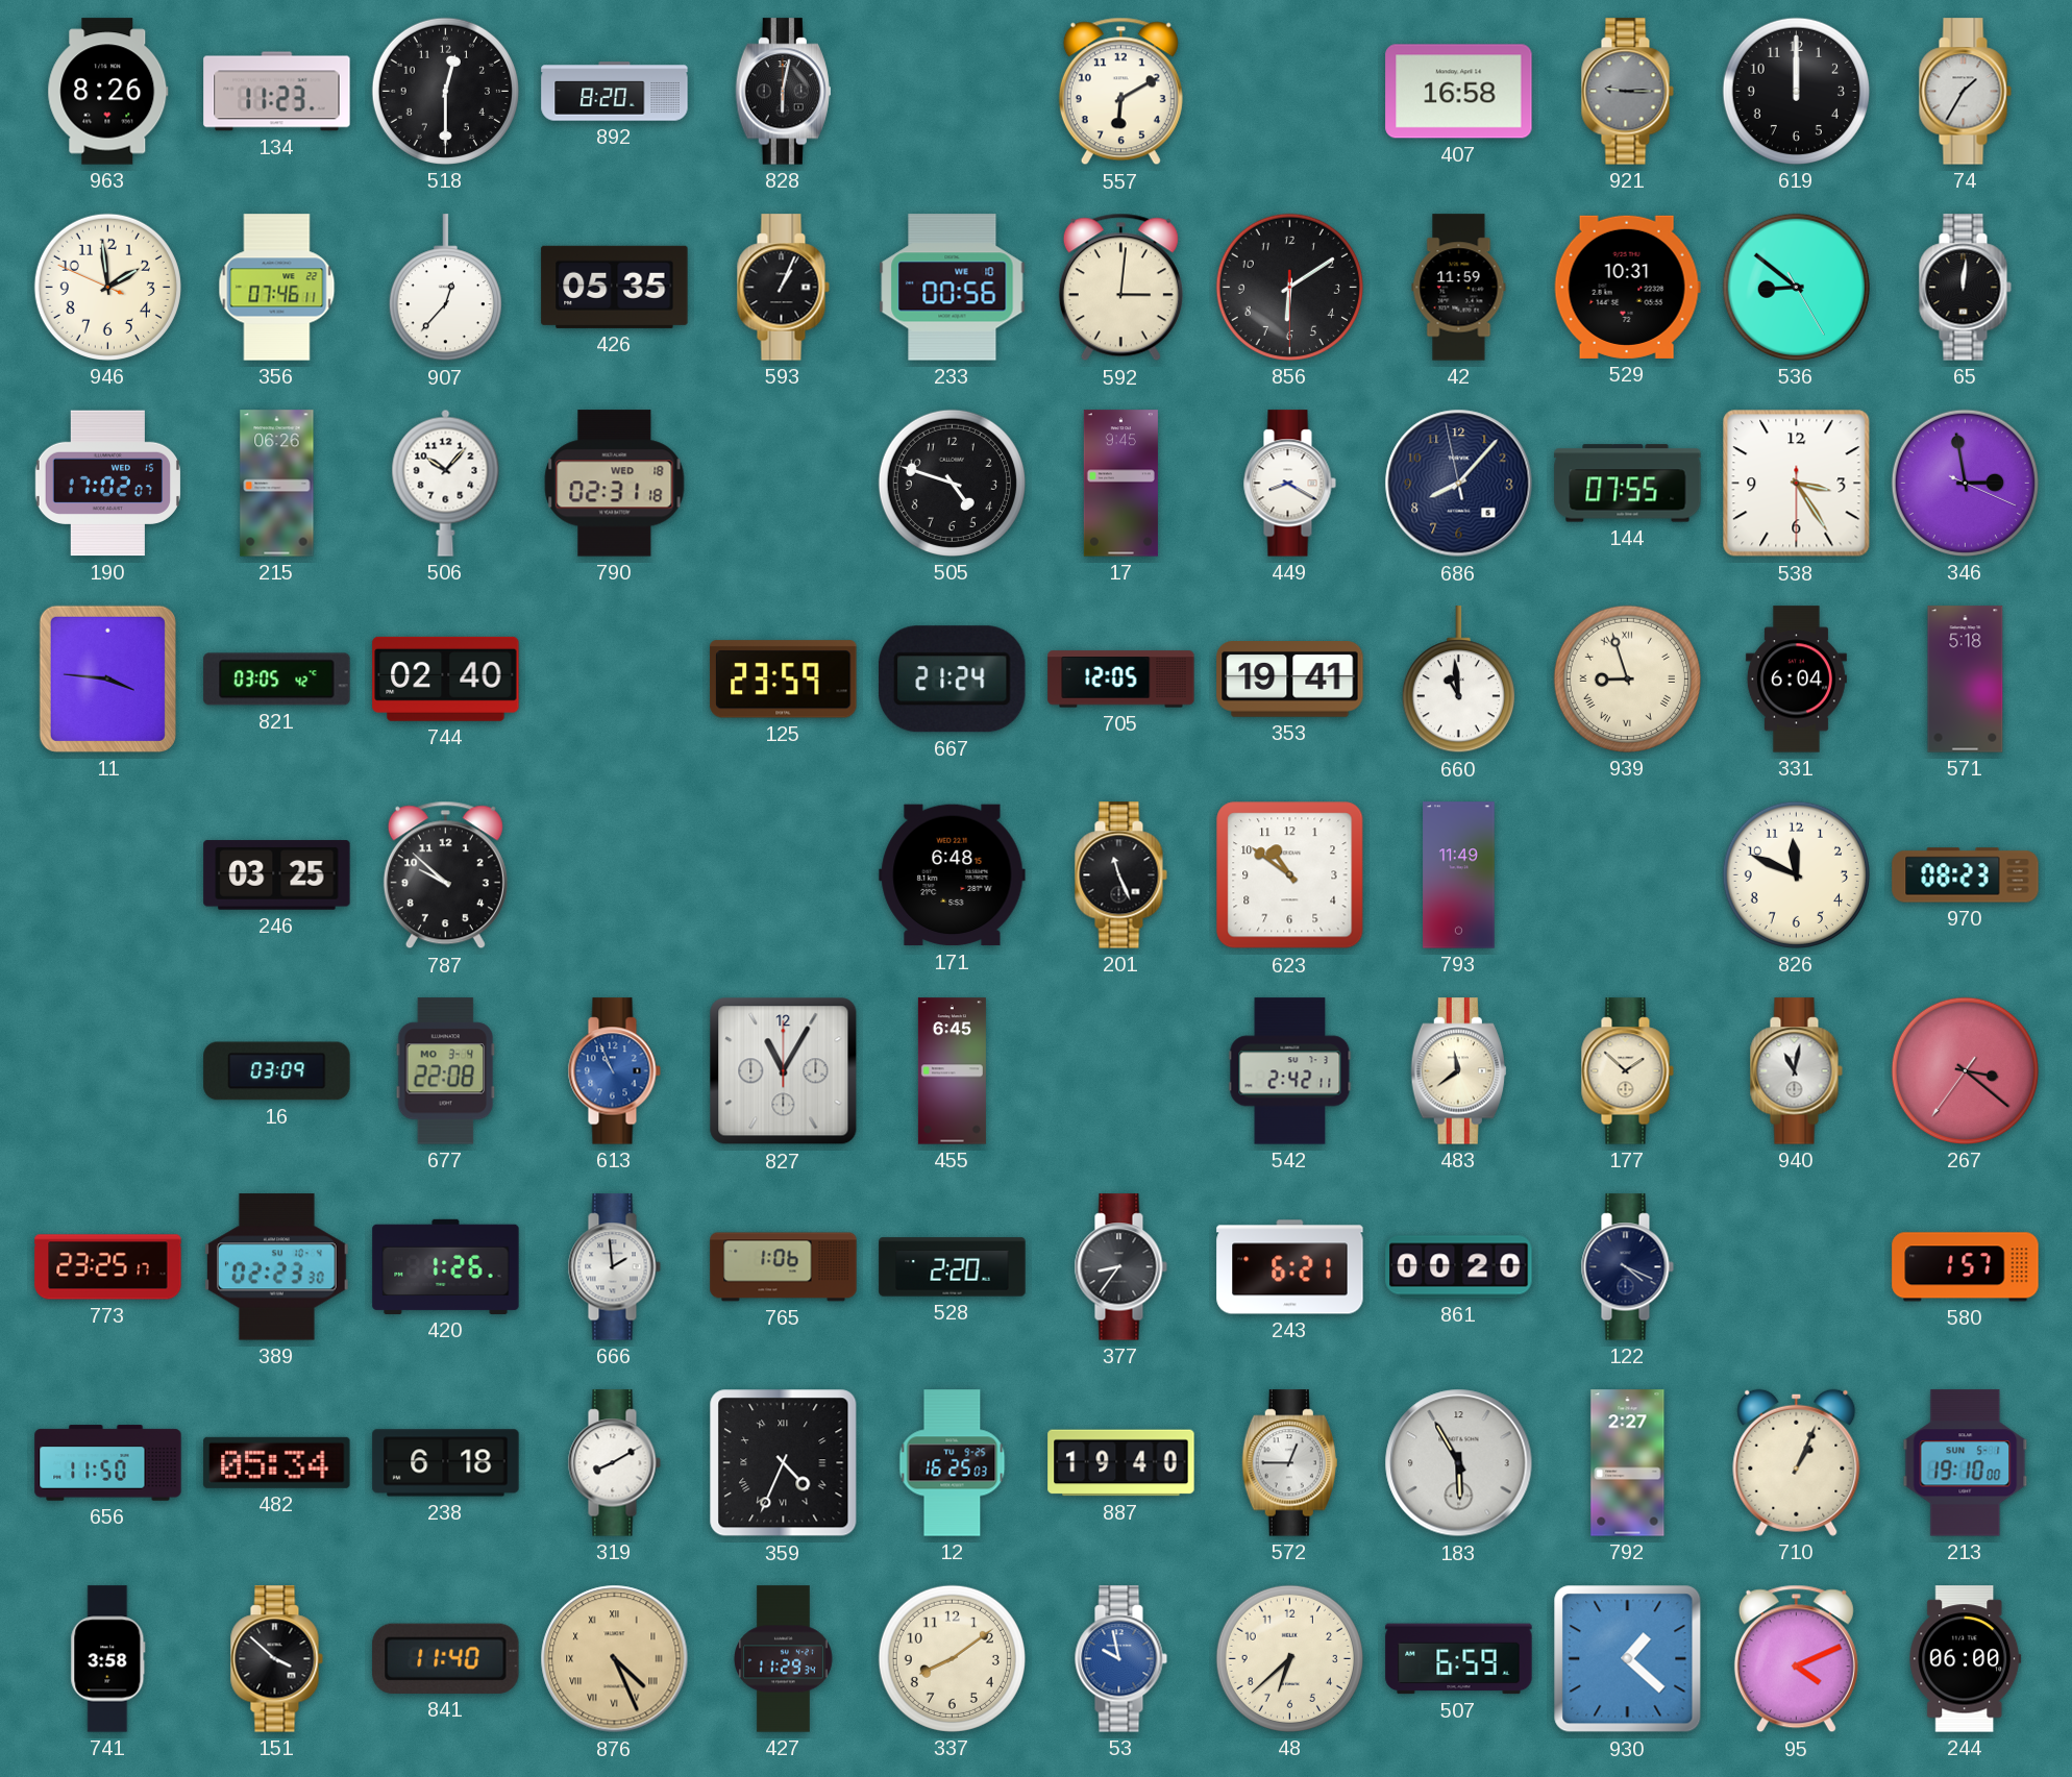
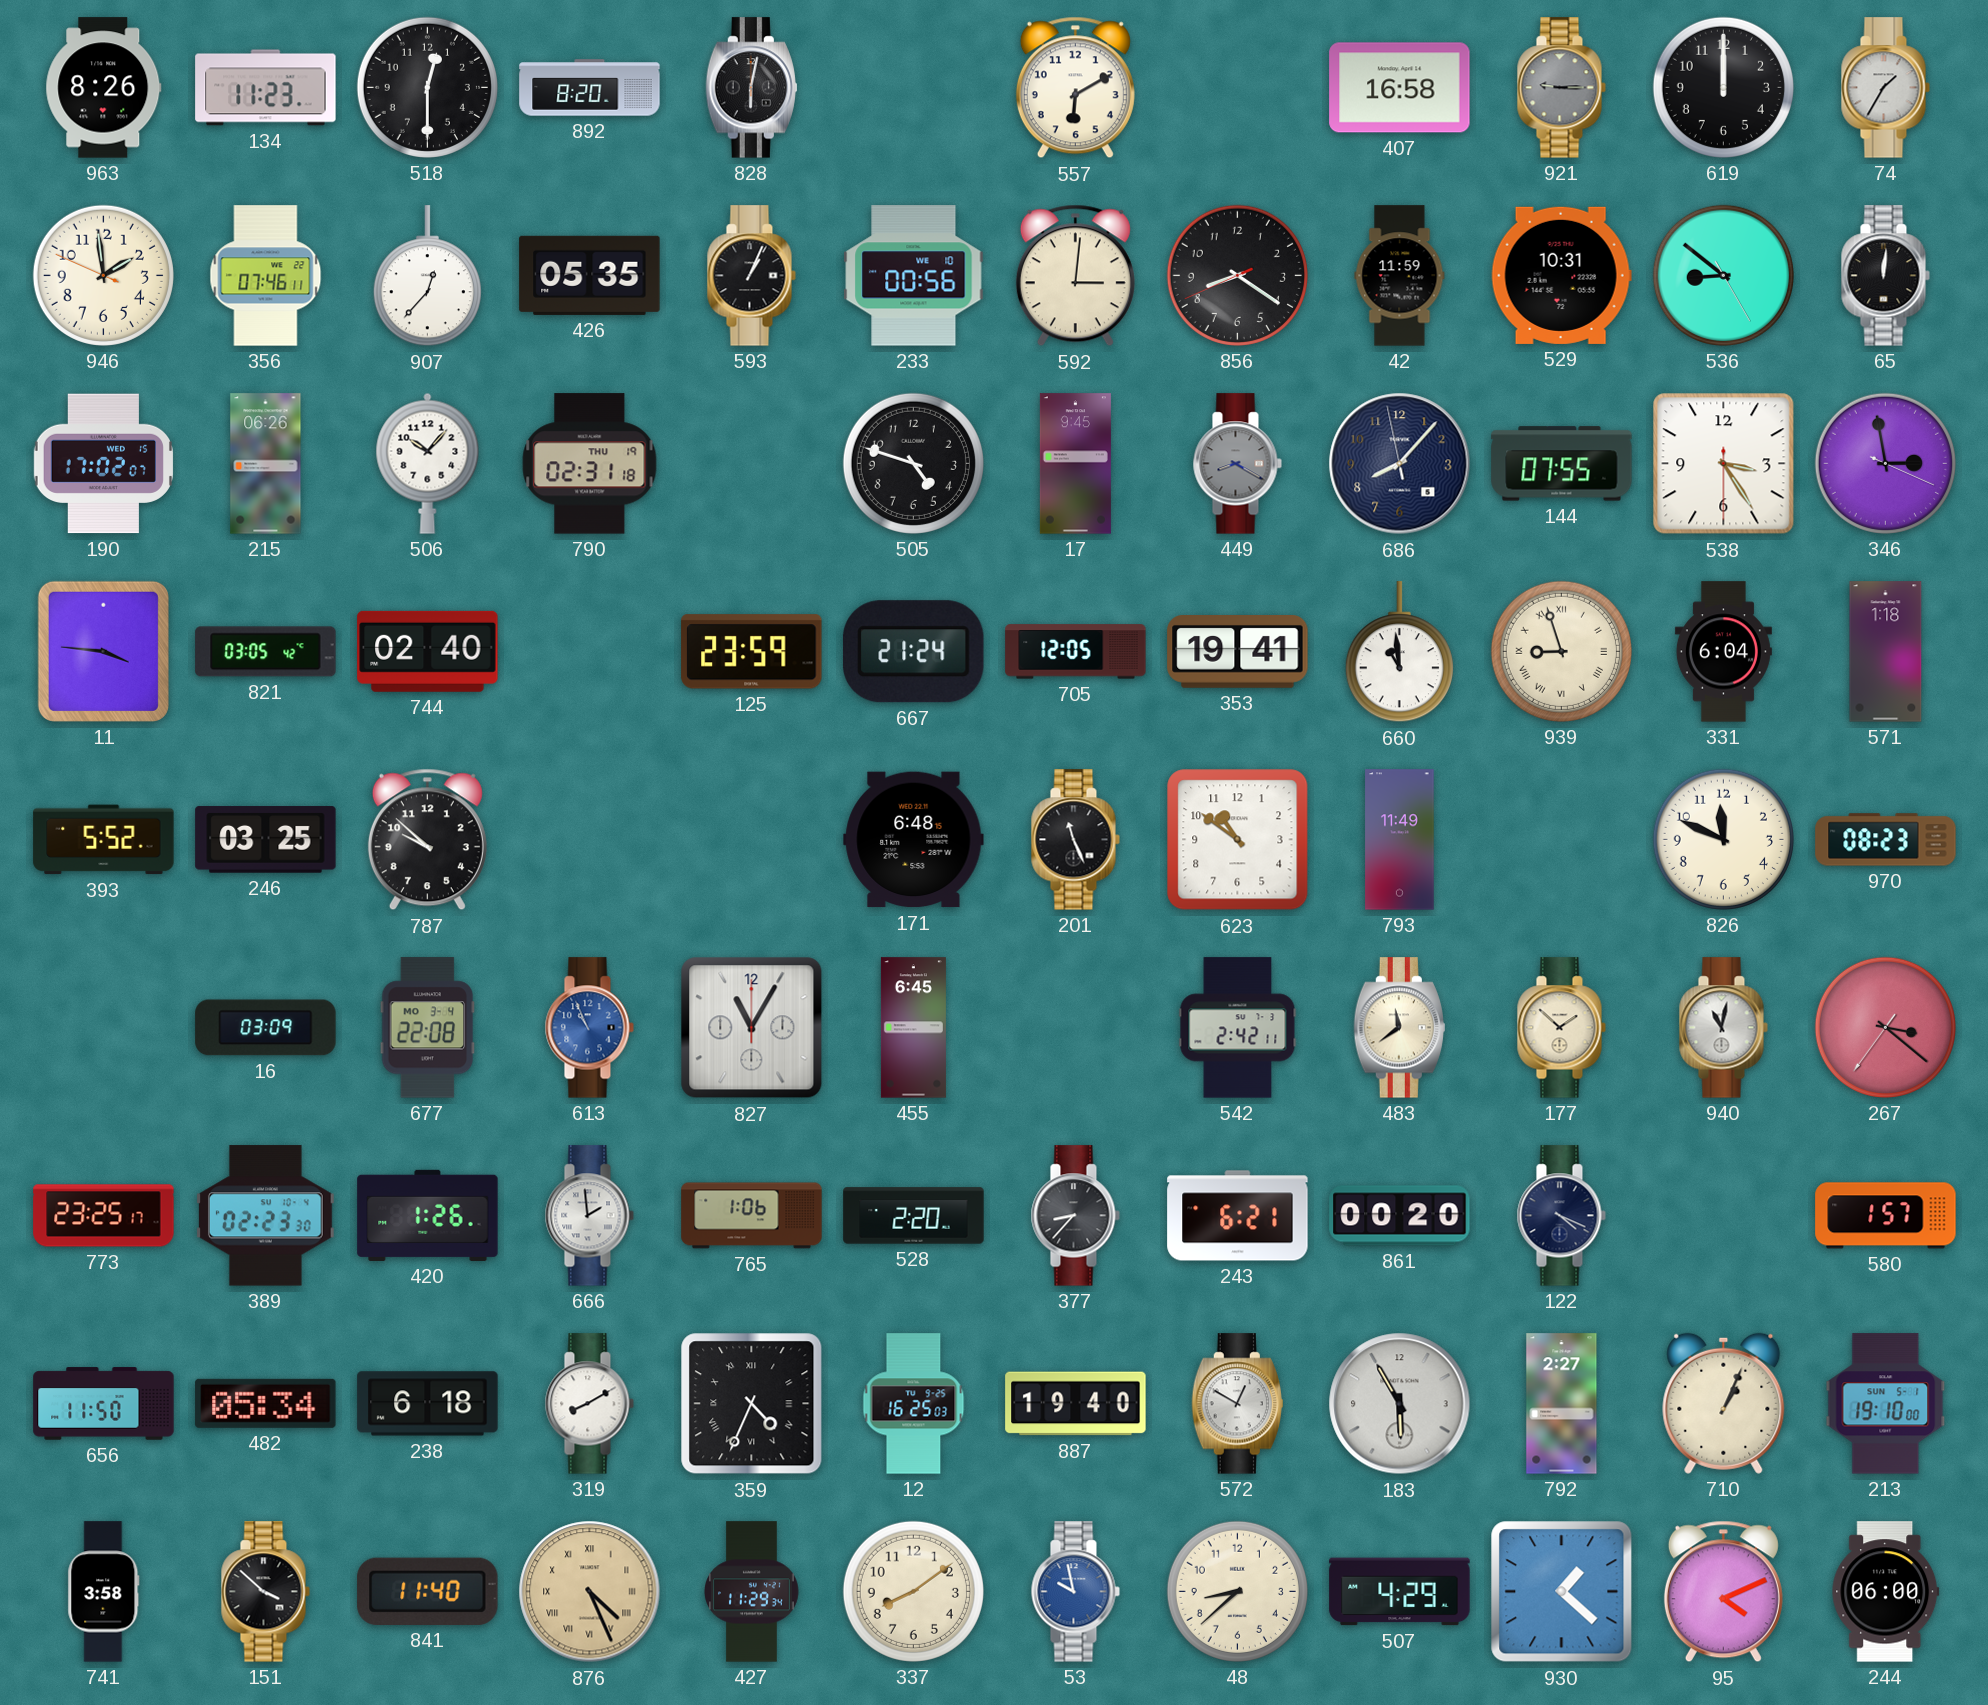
856: 6:09 -> 8:20 (1237, 275)
790 date: WED 18 -> THU 19 (590, 464)
449 dial: white -> grey (1237, 464)
571: 5:18 -> 1:18 (1886, 652)
393: none -> 5:52 (104, 840)
377: 8:36 -> 8:37 (1075, 1216)
572: 12:45 -> 12:50 (1237, 1404)
48: 6:38 -> 8:38 (1237, 1591)
507: 6:59 -> 4:29 (1400, 1592)
